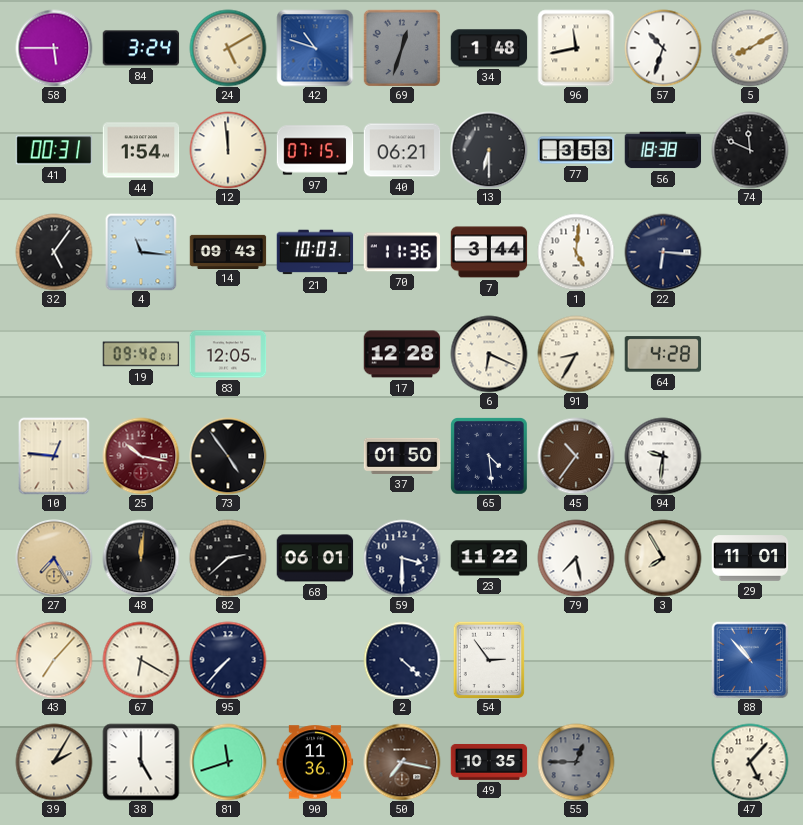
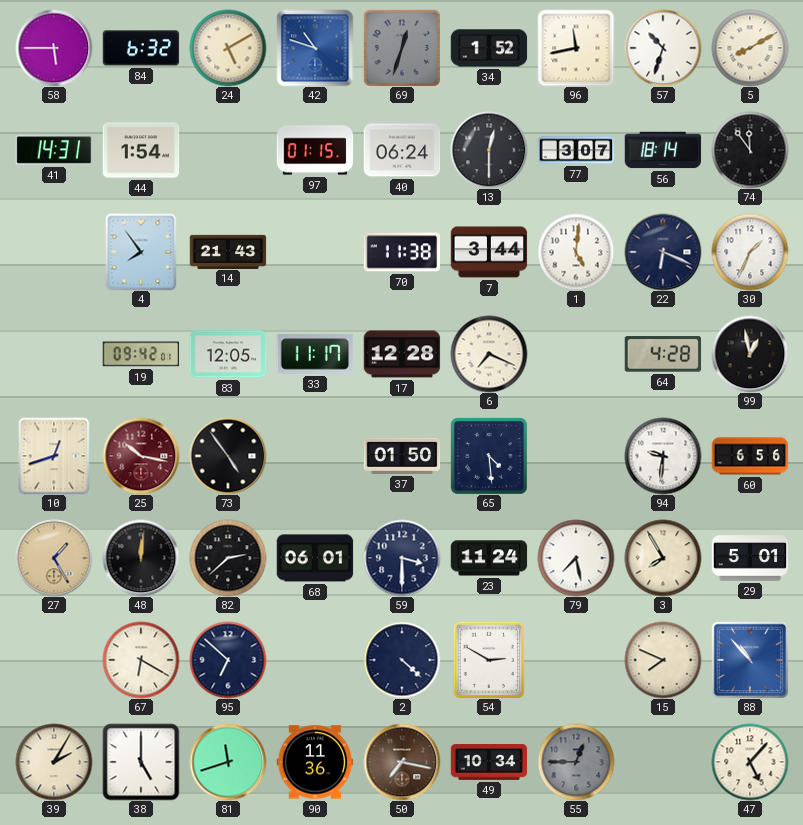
84: 3:24 -> 6:32 (141, 48)
34: 1:48 -> 1:52 (489, 48)
41: 00:31 -> 14:31 (54, 150)
12: 11:59 -> none (228, 150)
97: 07:15 -> 01:15 (315, 150)
40: 06:21 -> 06:24 (402, 150)
13: 6:30 -> 12:30 (489, 150)
77: 3:53 -> 3:07 (576, 150)
56: 18:38 -> 18:14 (663, 150)
74: 11:49 -> 11:54 (750, 150)
32: 5:06 -> none (54, 252)
4: 11:16 -> 7:54 (141, 252)
14: 09:43 -> 21:43 (228, 251)
21: 10:03 -> none (315, 252)
70: 11:36 -> 11:38 (402, 252)
22: 6:16 -> 6:19 (663, 252)
30: none -> 1:34 (750, 252)
33: none -> 11:17 (315, 354)
6: 6:19 -> 7:19 (489, 354)
91: 8:35 -> none (576, 354)
99: none -> 12:58 (750, 354)
10: 12:46 -> 12:42 (54, 456)
45: 10:36 -> none (576, 456)
60: none -> 6:56 (750, 456)
27: 7:25 -> 1:25 (54, 558)
23: 11:22 -> 11:24 (489, 558)
29: 11:01 -> 5:01 (750, 558)
43: 7:07 -> none (54, 660)
95: 7:37 -> 6:52 (228, 660)
54: 2:54 -> 2:50 (489, 660)
15: none -> 7:49 (663, 660)
49: 10:35 -> 10:34 (489, 762)
